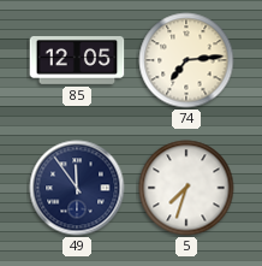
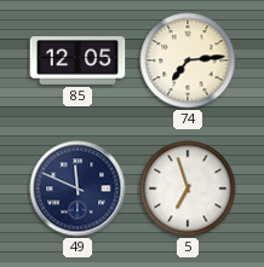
49: 11:54 -> 11:49 (78, 188)
5: 7:33 -> 6:57 (188, 188)
